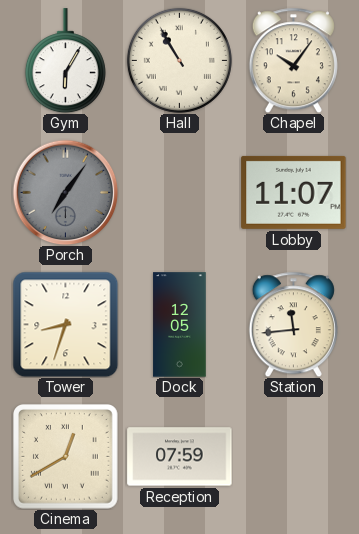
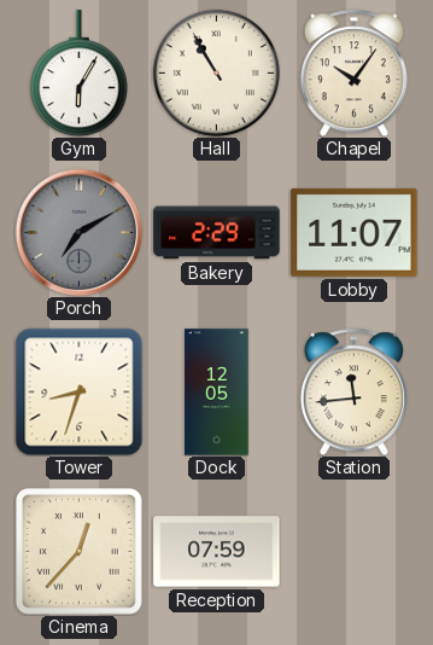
Porch: 7:06 -> 7:10 (78, 232)
Bakery: none -> 2:29 (217, 233)
Cinema: 12:40 -> 12:37 (80, 552)
